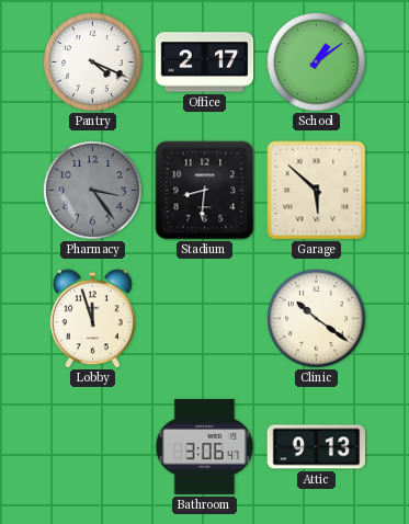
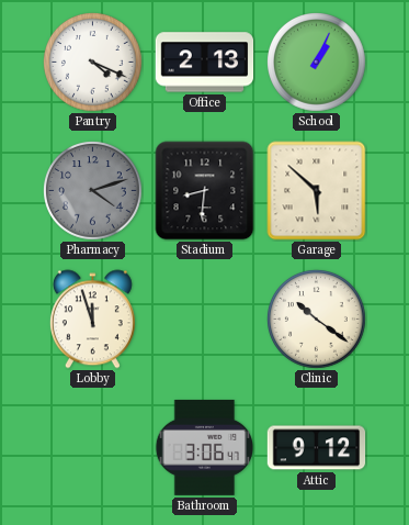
Office: 2:17 -> 2:13 (205, 63)
School: 1:09 -> 1:04 (317, 63)
Pharmacy: 3:24 -> 4:12 (93, 191)
Attic: 9:13 -> 9:12 (317, 448)
